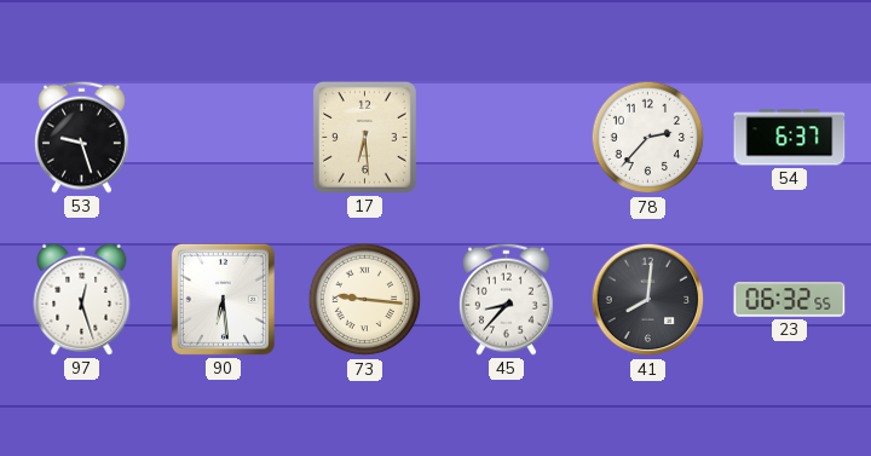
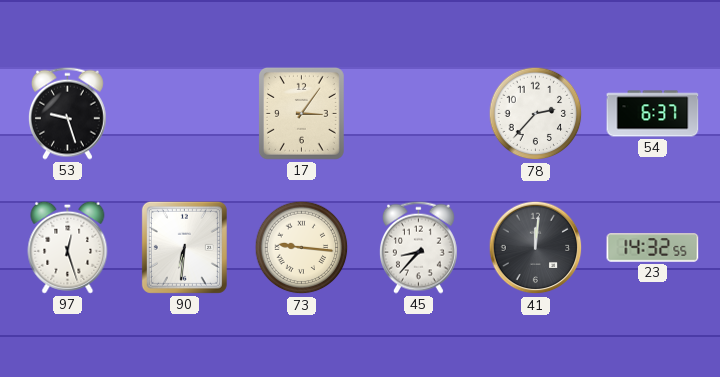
17: 6:29 -> 3:06 (301, 113)
90: 6:29 -> 6:31 (184, 247)
41: 8:01 -> 12:01 (536, 248)
23: 06:32 -> 14:32 (653, 248)
